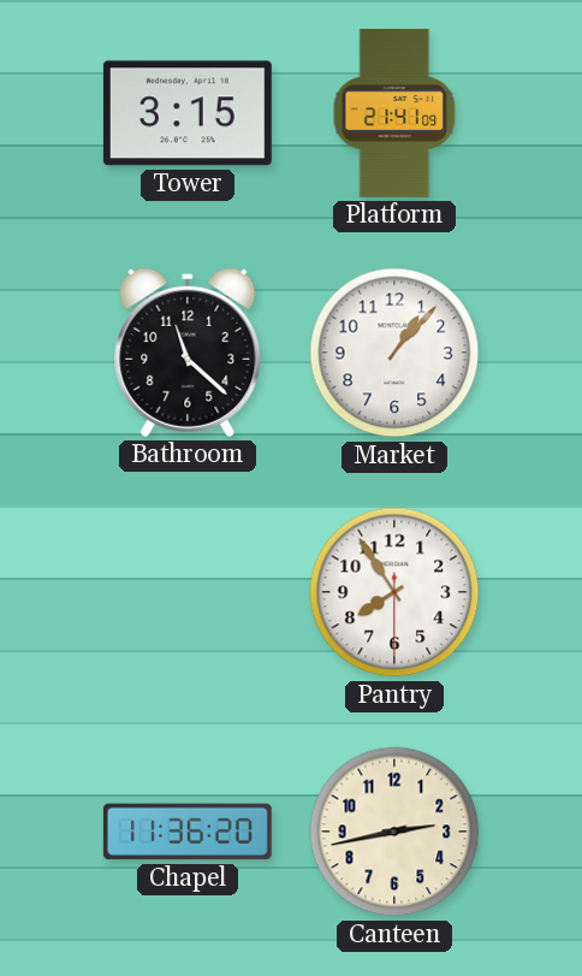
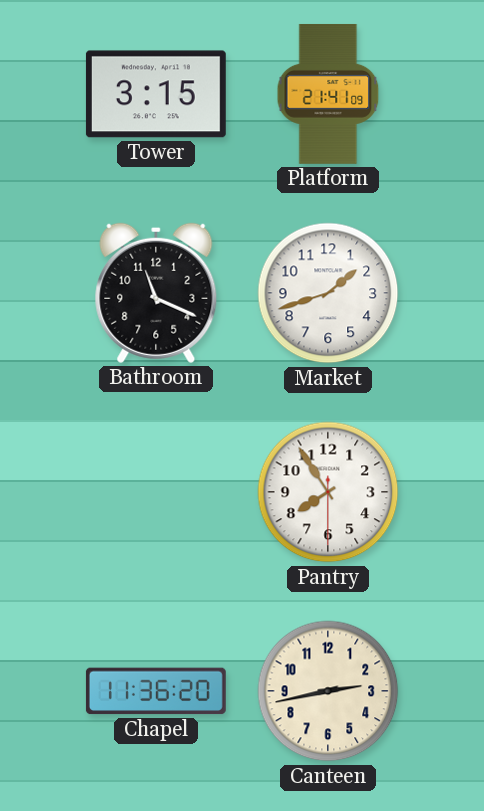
Bathroom: 11:22 -> 11:19 (156, 293)
Market: 1:07 -> 1:42 (328, 293)
